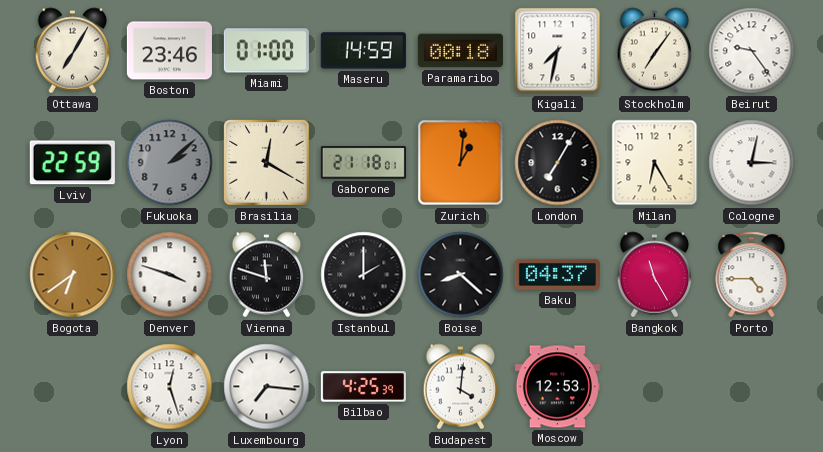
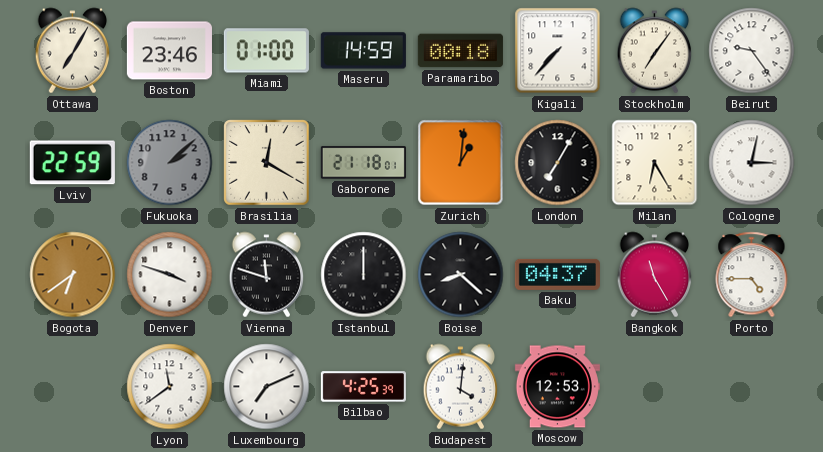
Kigali: 7:32 -> 7:37 (558, 51)
Istanbul: 2:00 -> 12:00 (364, 275)
Lyon: 12:27 -> 11:39 (170, 387)
Luxembourg: 7:16 -> 7:11 (267, 387)
